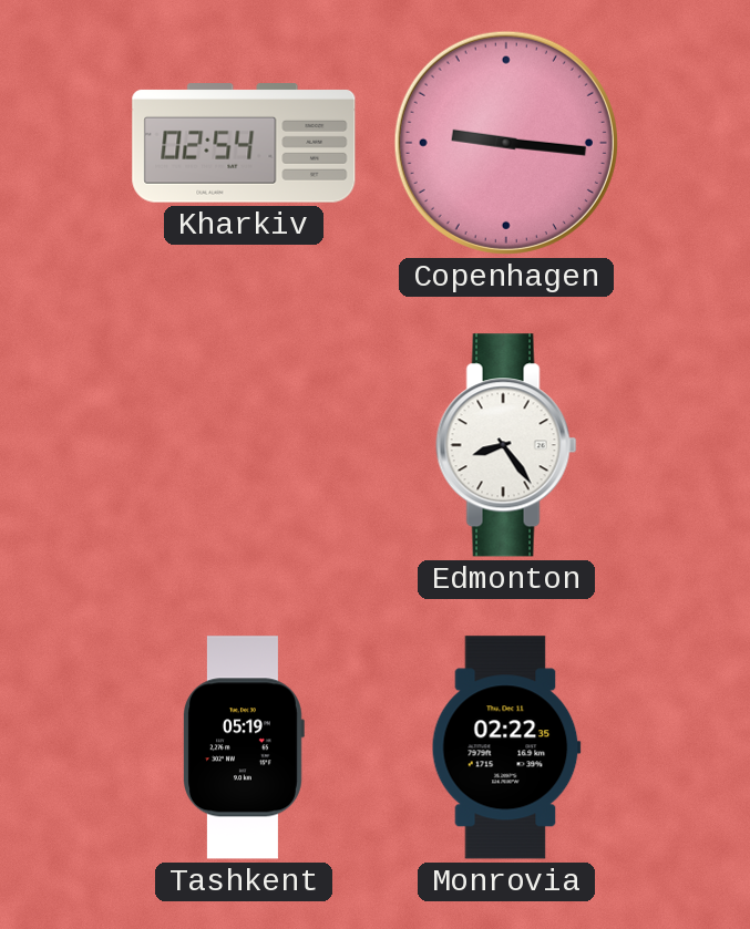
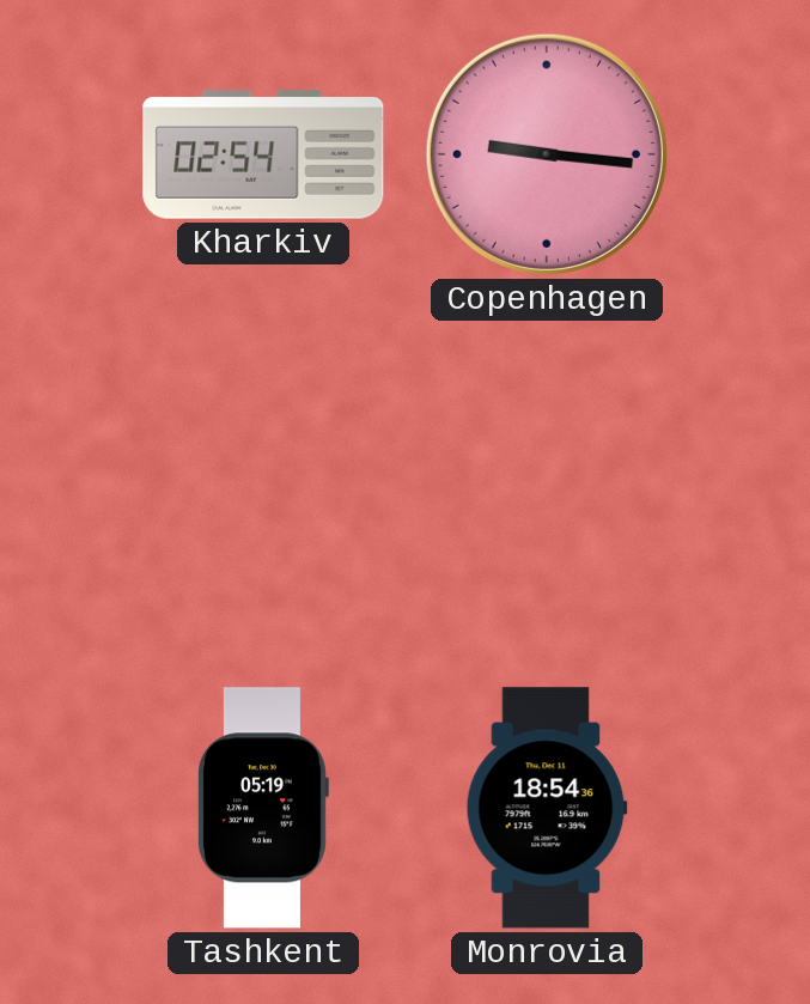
Edmonton: 8:24 -> none (506, 445)
Monrovia: 02:22 -> 18:54 (547, 808)
